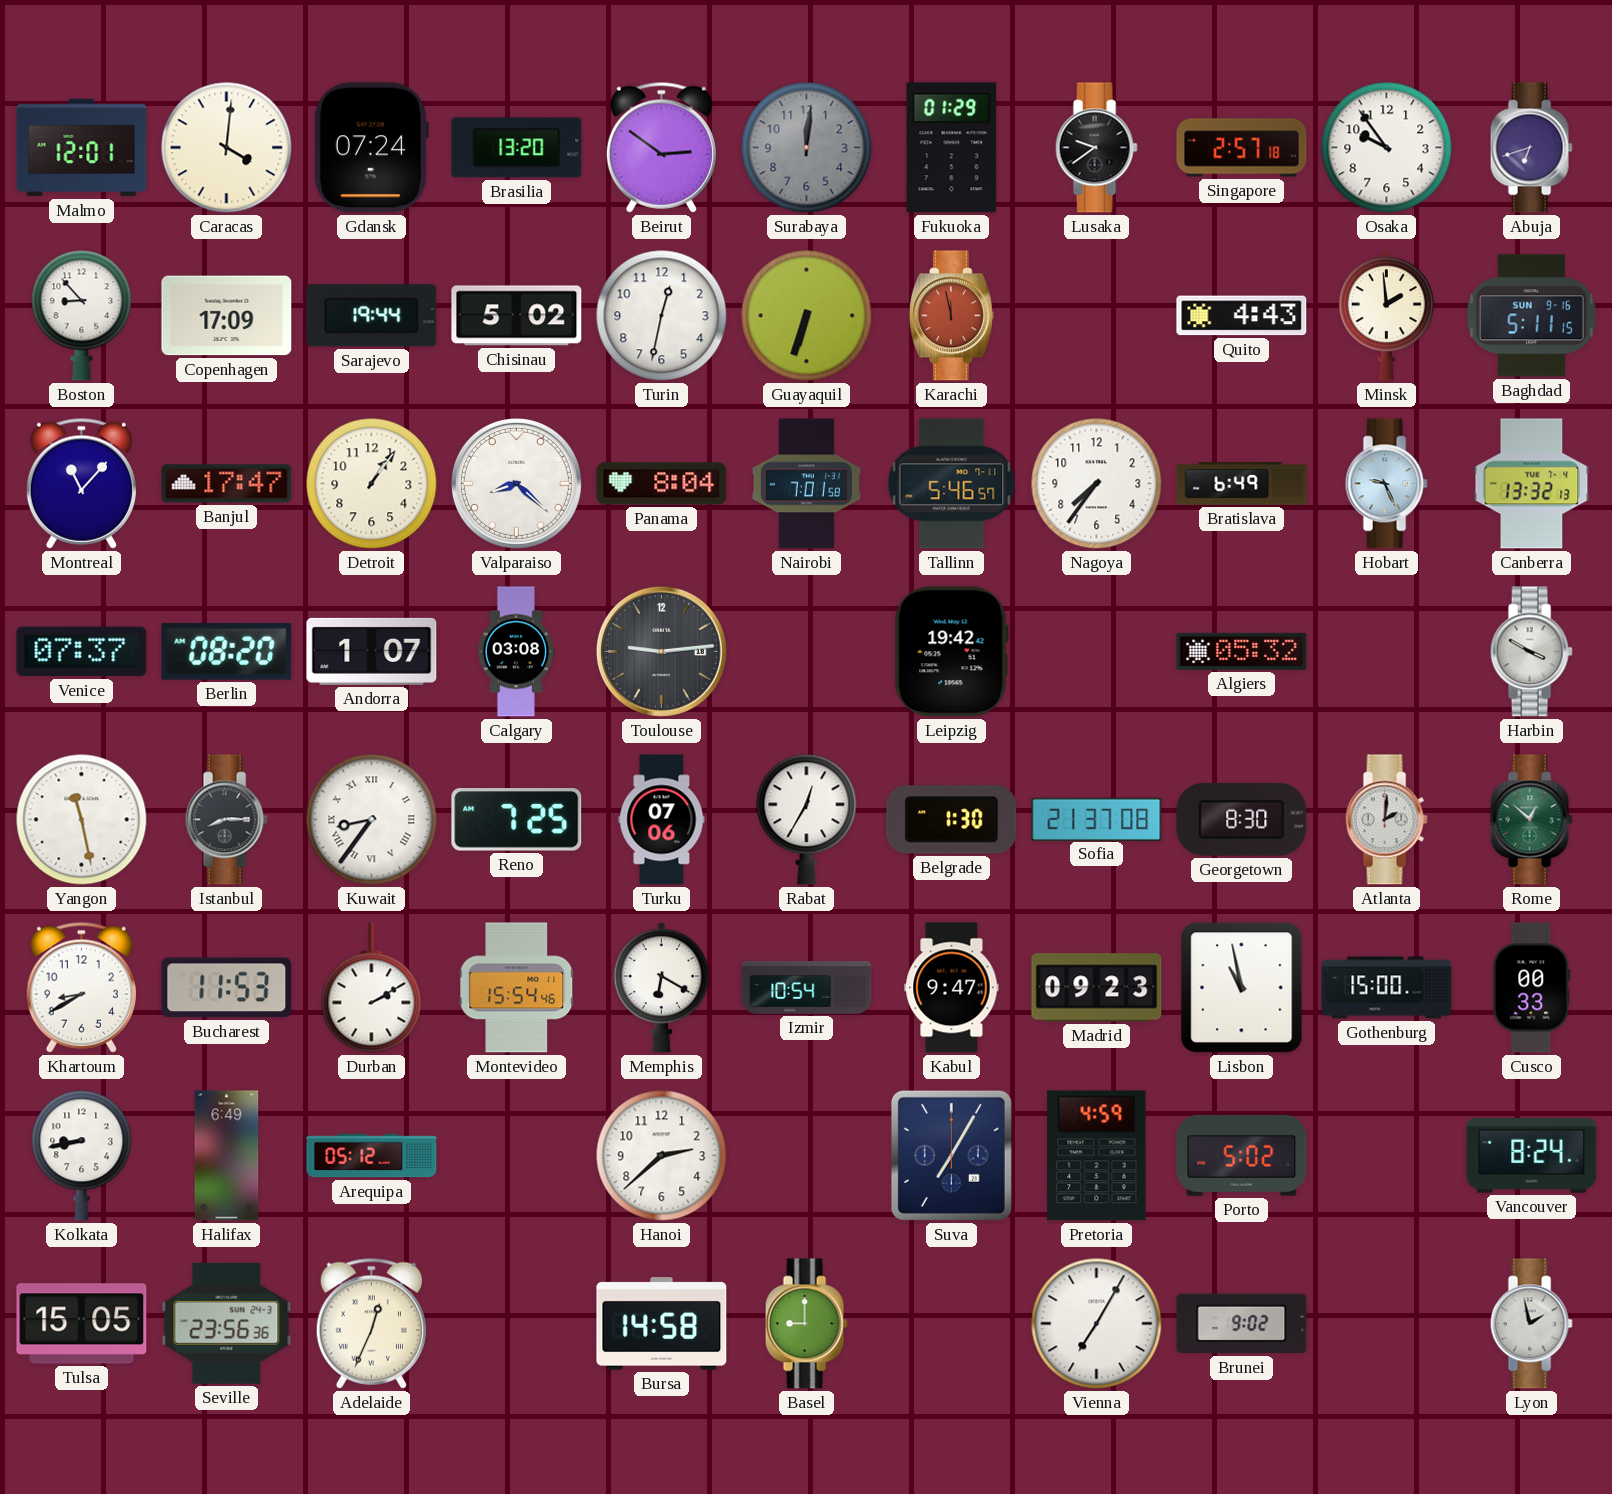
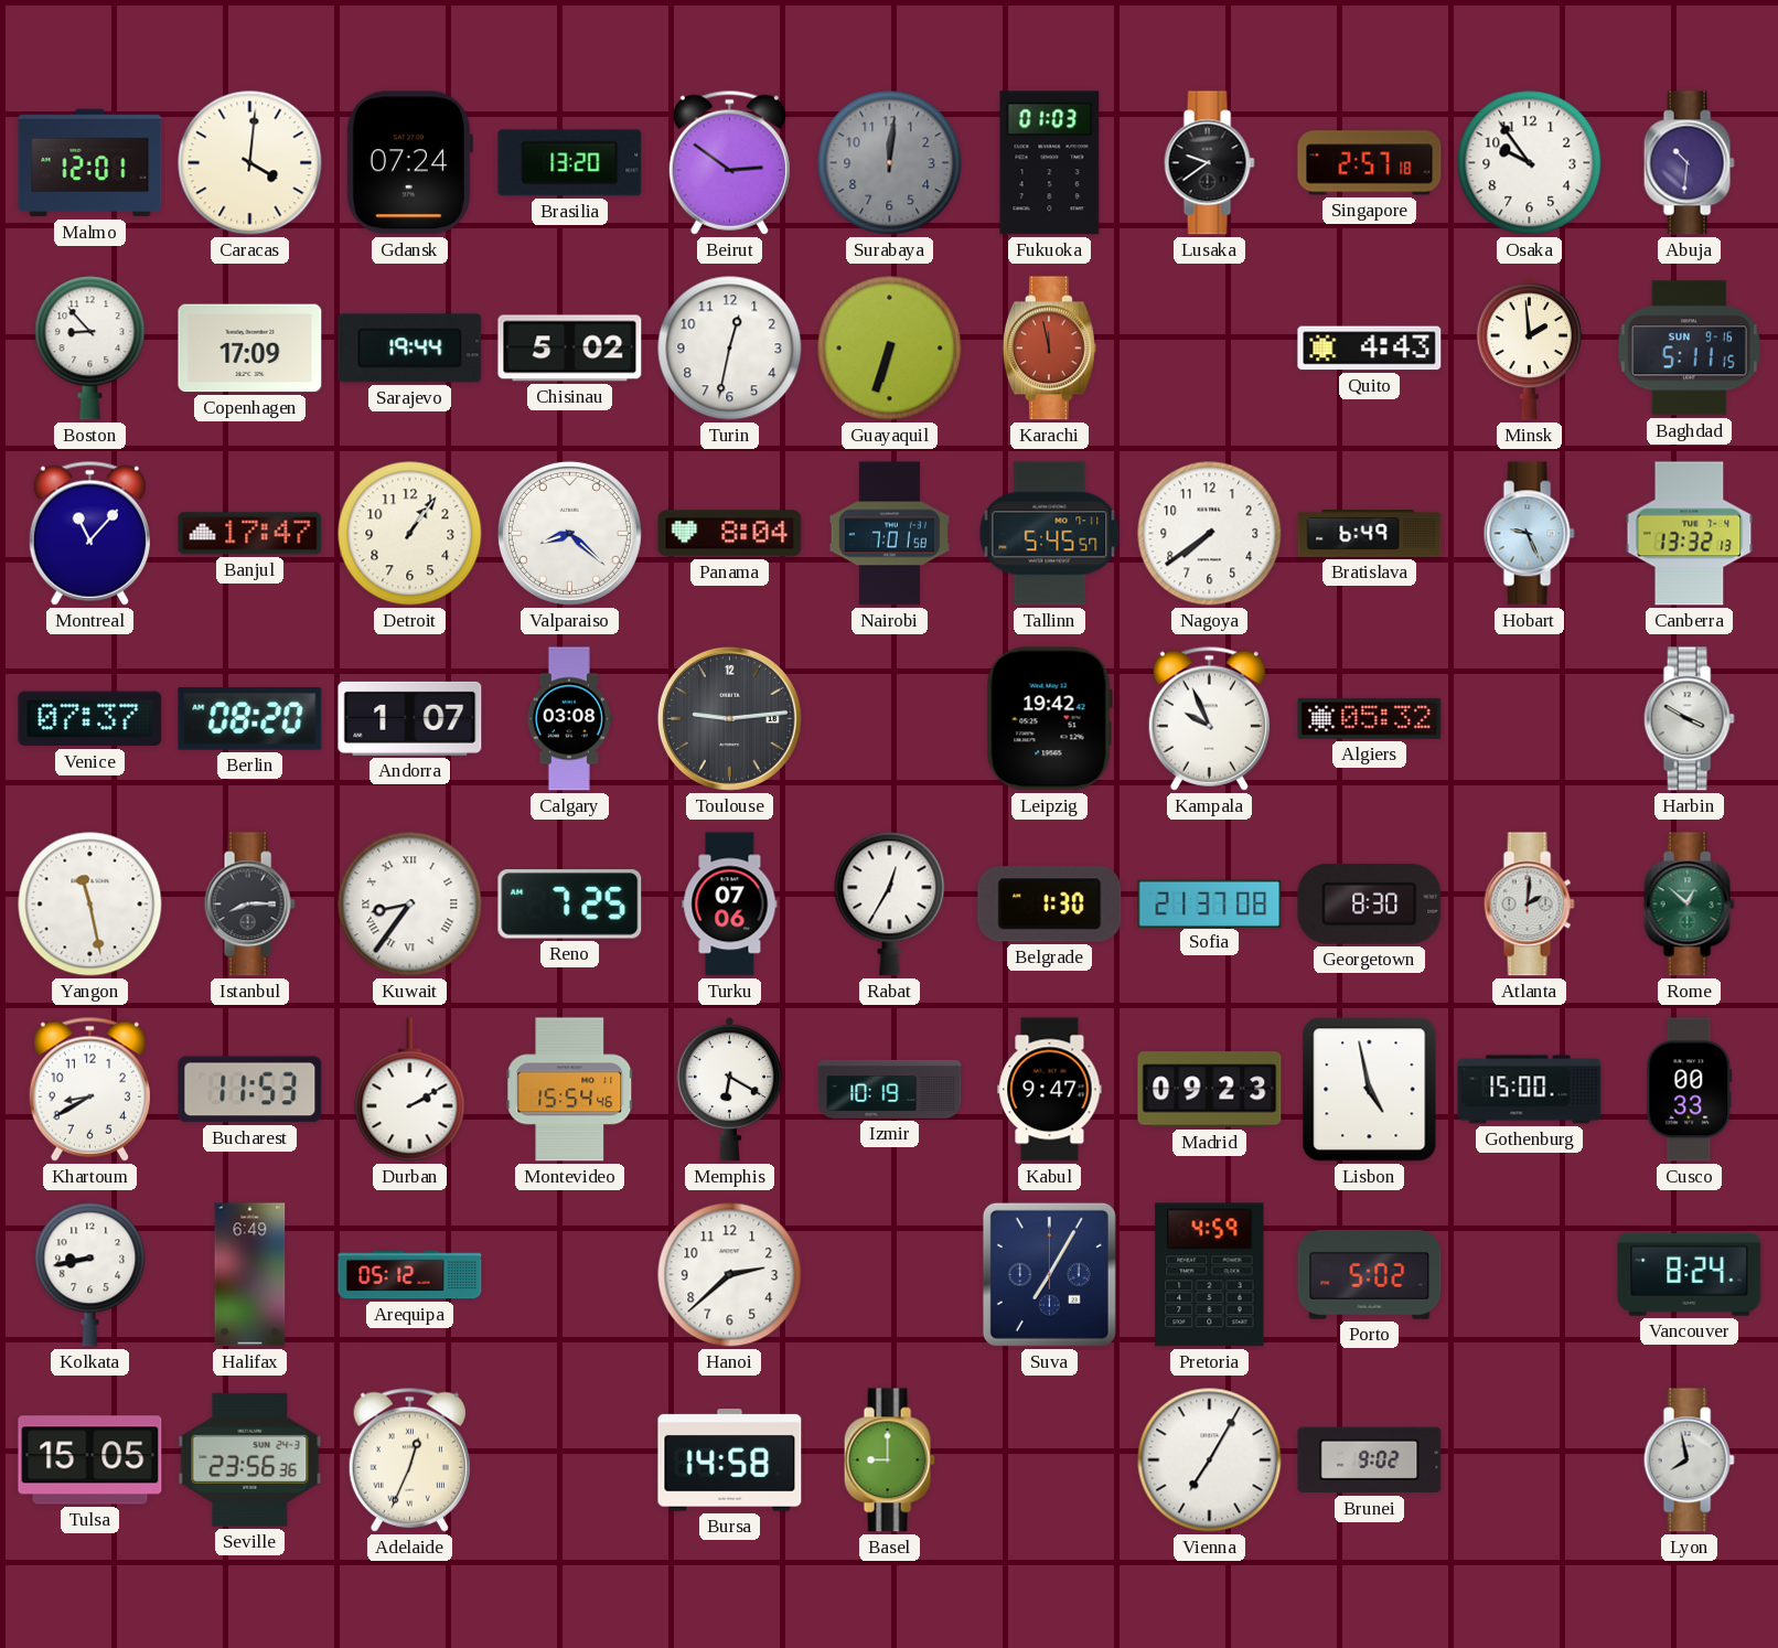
Fukuoka: 01:29 -> 01:03 (1050, 163)
Abuja: 6:42 -> 10:31 (1689, 163)
Tallinn: 5:46 -> 5:45 (1050, 534)
Nagoya: 7:36 -> 7:39 (1210, 534)
Kampala: none -> 9:56 (1209, 718)
Izmir: 10:54 -> 10:19 (890, 1089)
Lisbon: 10:58 -> 4:58 (1370, 1090)
Lyon: 1:58 -> 7:58 (1689, 1460)
